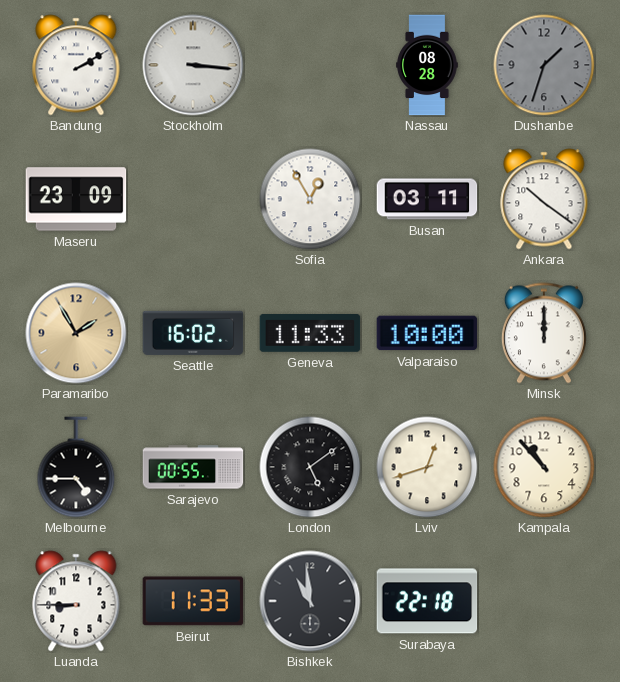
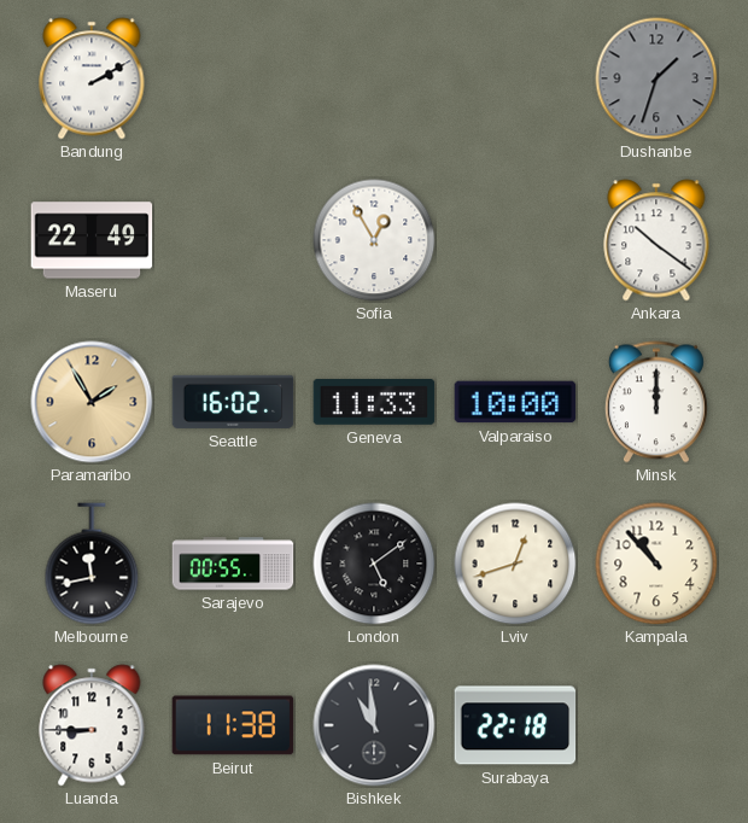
Stockholm: 3:16 -> none (193, 65)
Nassau: 08:28 -> none (427, 65)
Maseru: 23:09 -> 22:49 (92, 240)
Busan: 03:11 -> none (427, 199)
Melbourne: 4:45 -> 11:43 (92, 564)
Beirut: 11:33 -> 11:38 (233, 725)
